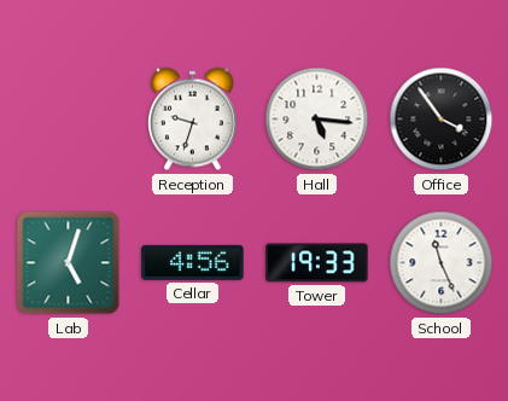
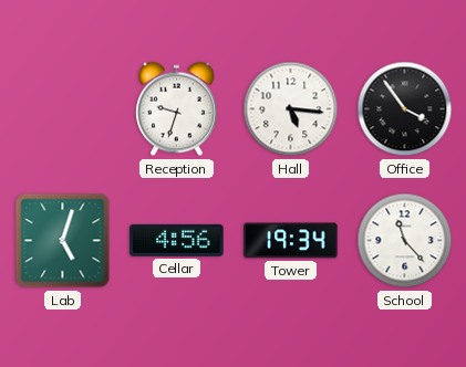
Tower: 19:33 -> 19:34 (291, 241)
School: 11:26 -> 11:23 (405, 241)
